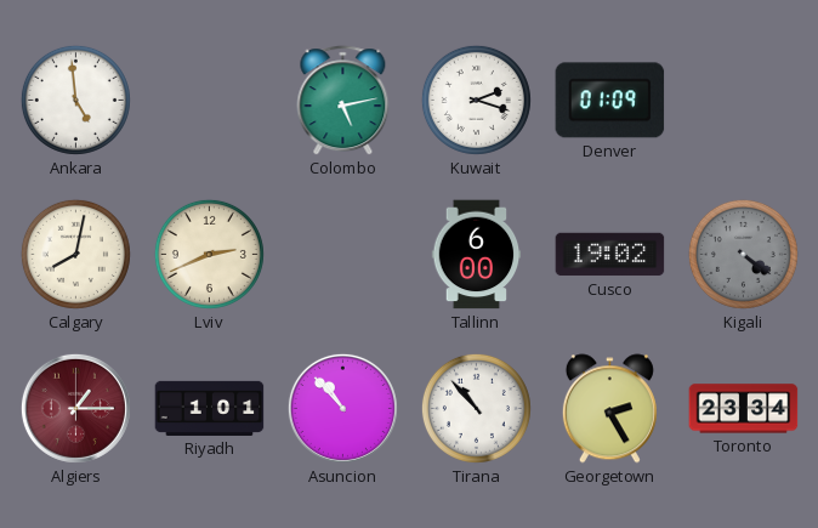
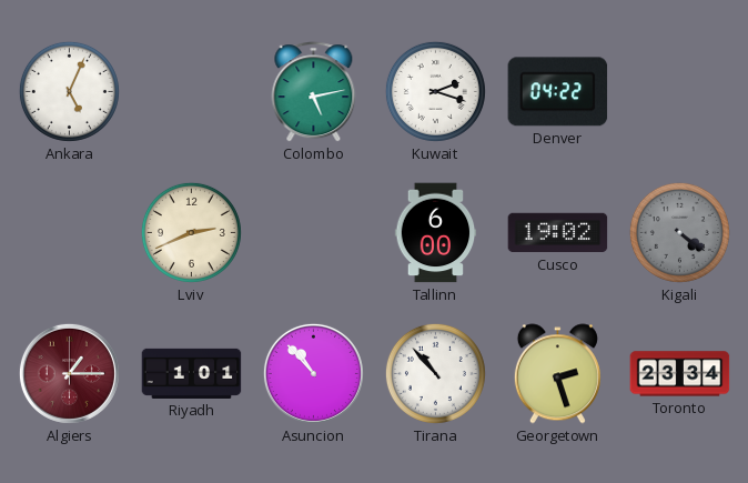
Ankara: 4:59 -> 5:04 (69, 91)
Denver: 01:09 -> 04:22 (558, 92)
Calgary: 8:02 -> none (75, 254)
Georgetown: 2:25 -> 2:27 (557, 374)
